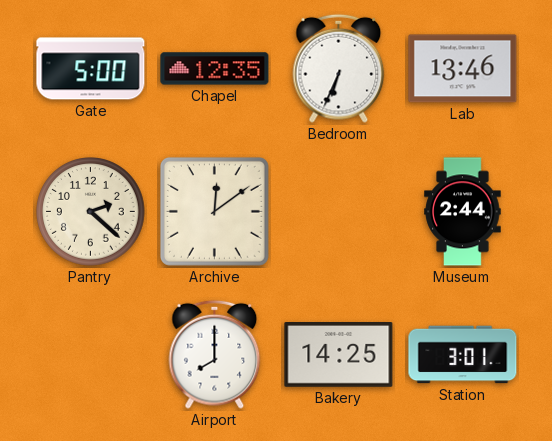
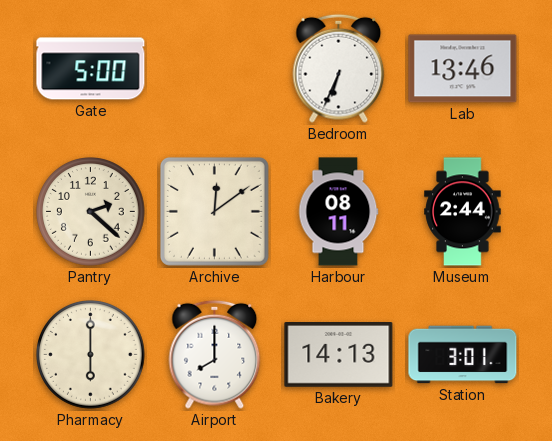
Chapel: 12:35 -> none (215, 69)
Harbour: none -> 08:11 (338, 212)
Pharmacy: none -> 6:00 (91, 355)
Bakery: 14:25 -> 14:13 (339, 355)
